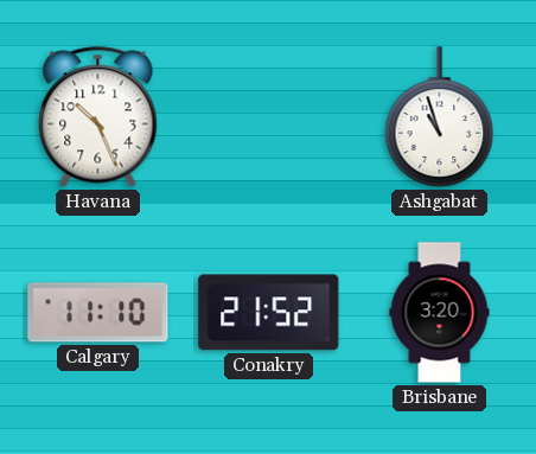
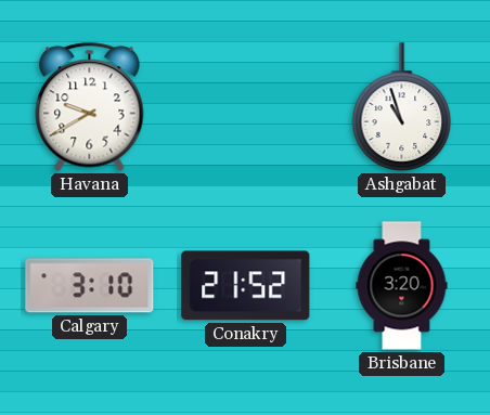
Havana: 10:26 -> 9:40 (90, 107)
Calgary: 11:10 -> 3:10 (90, 286)
